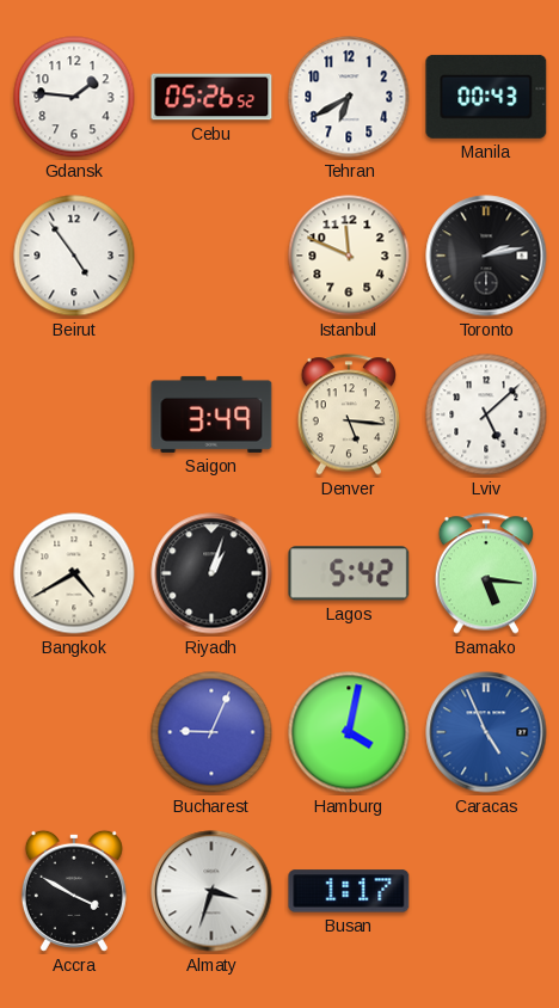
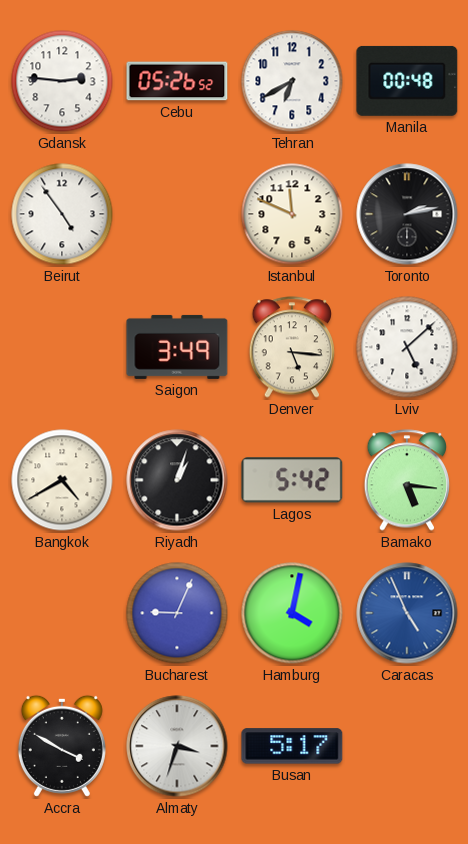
Gdansk: 1:46 -> 2:46 (62, 81)
Manila: 00:43 -> 00:48 (407, 81)
Busan: 1:17 -> 5:17 (292, 746)
